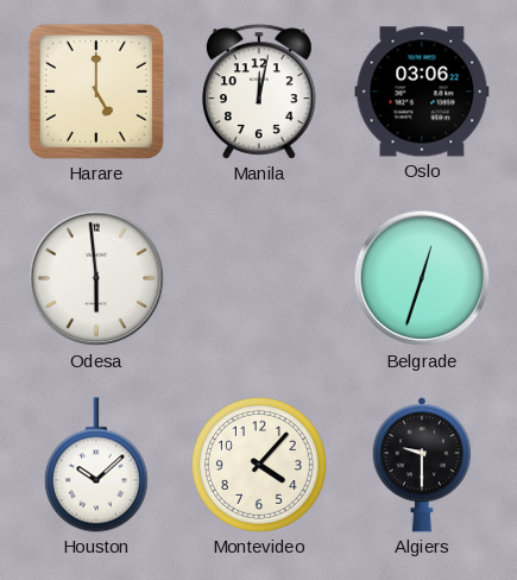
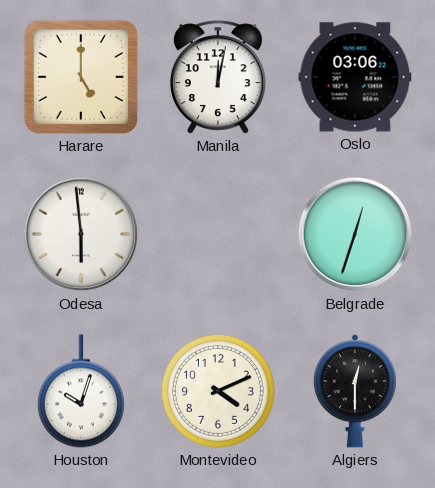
Houston: 10:08 -> 10:03 (81, 391)
Montevideo: 4:07 -> 4:11 (218, 391)
Algiers: 9:30 -> 12:30 (355, 391)
